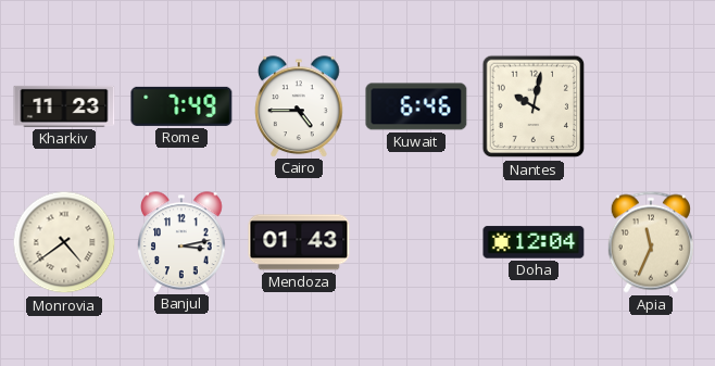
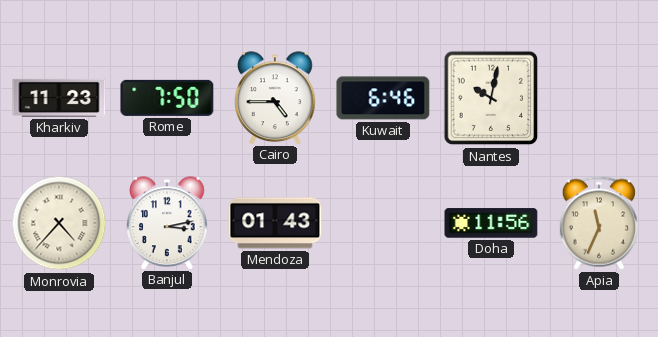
Rome: 7:49 -> 7:50 (167, 98)
Monrovia: 4:39 -> 4:37 (59, 223)
Doha: 12:04 -> 11:56 (491, 223)
